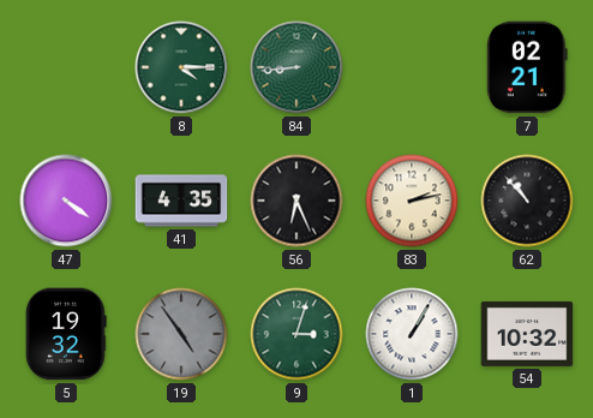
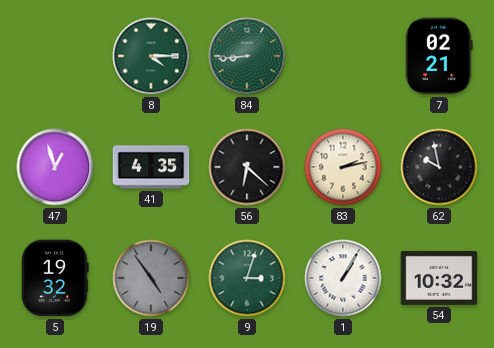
47: 4:21 -> 12:57 (55, 167)
56: 6:26 -> 6:22 (247, 167)
62: 10:53 -> 9:58 (439, 167)
